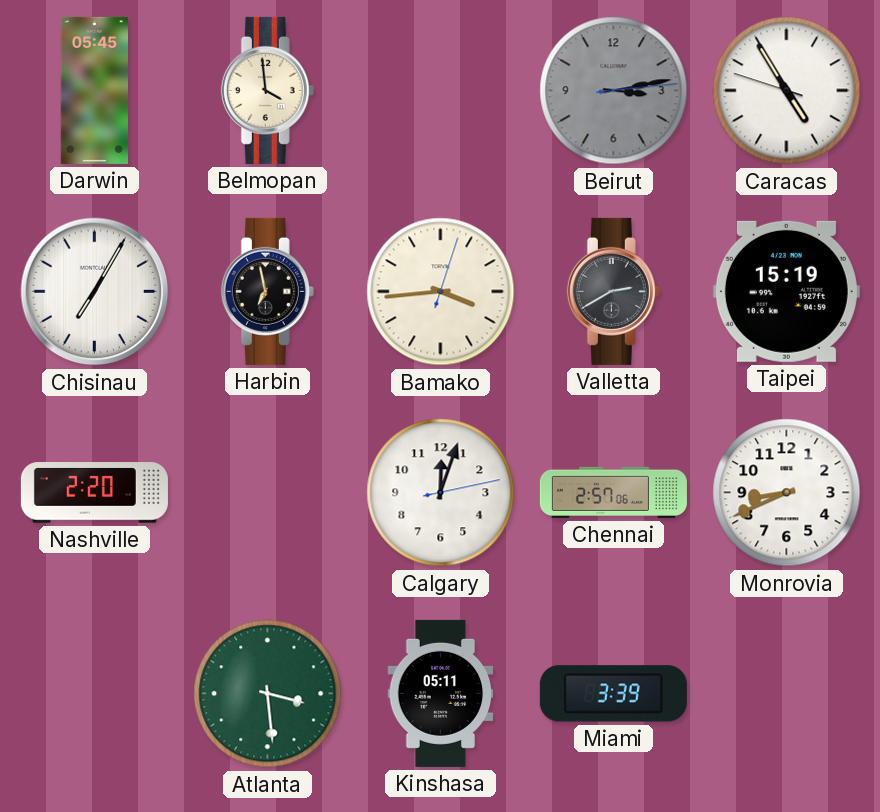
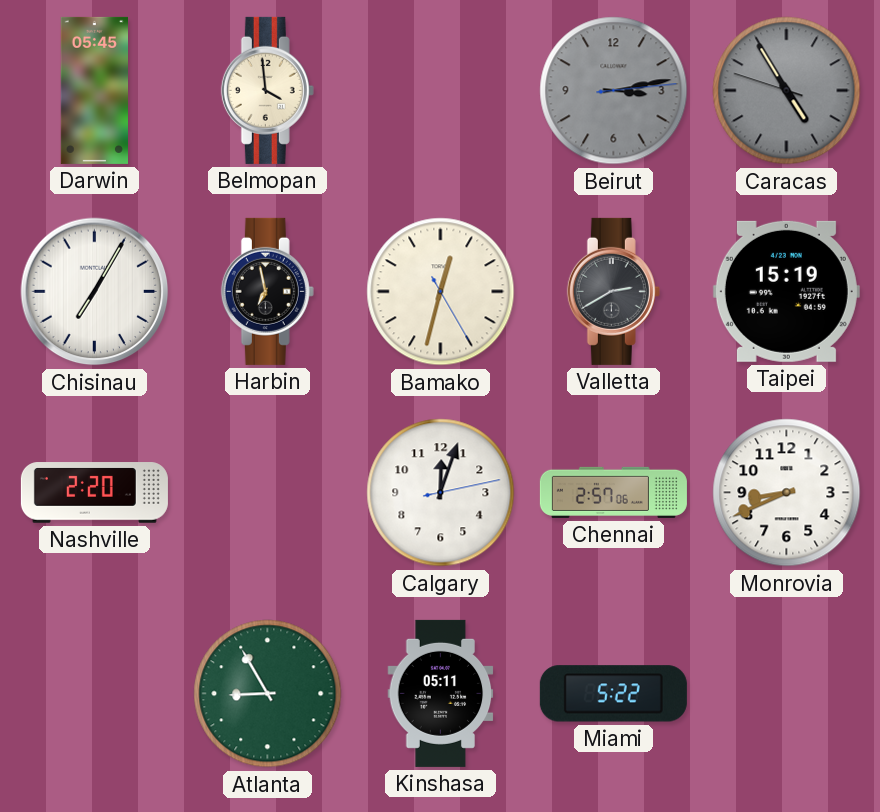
Caracas dial: white -> grey (787, 91)
Bamako: 3:44 -> 12:32 (441, 292)
Atlanta: 3:29 -> 8:55 (268, 694)
Miami: 3:39 -> 5:22 (613, 694)
